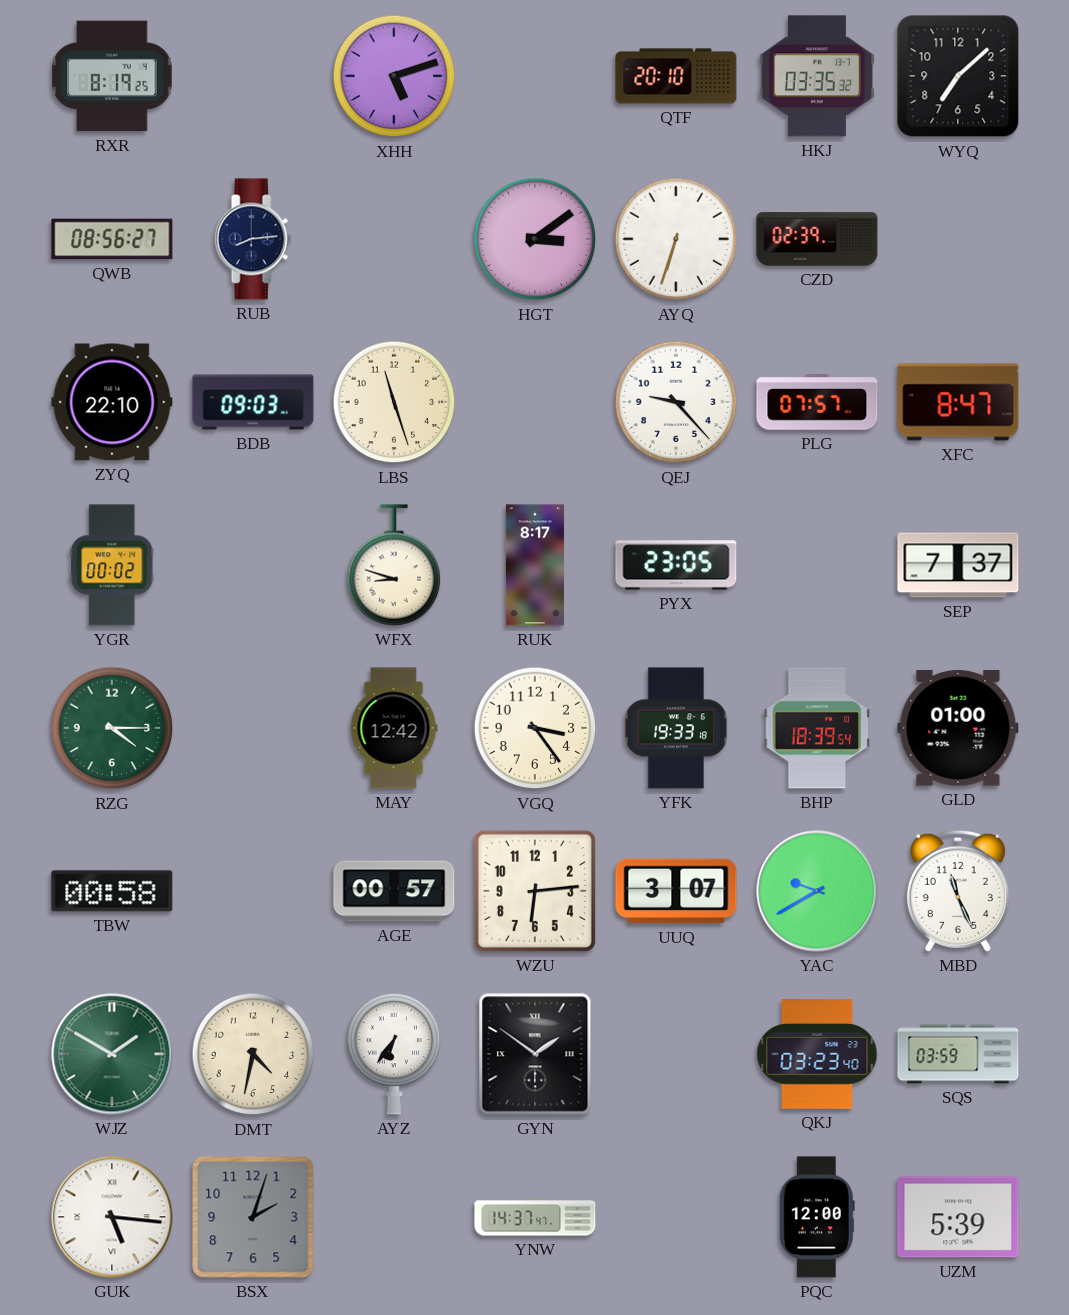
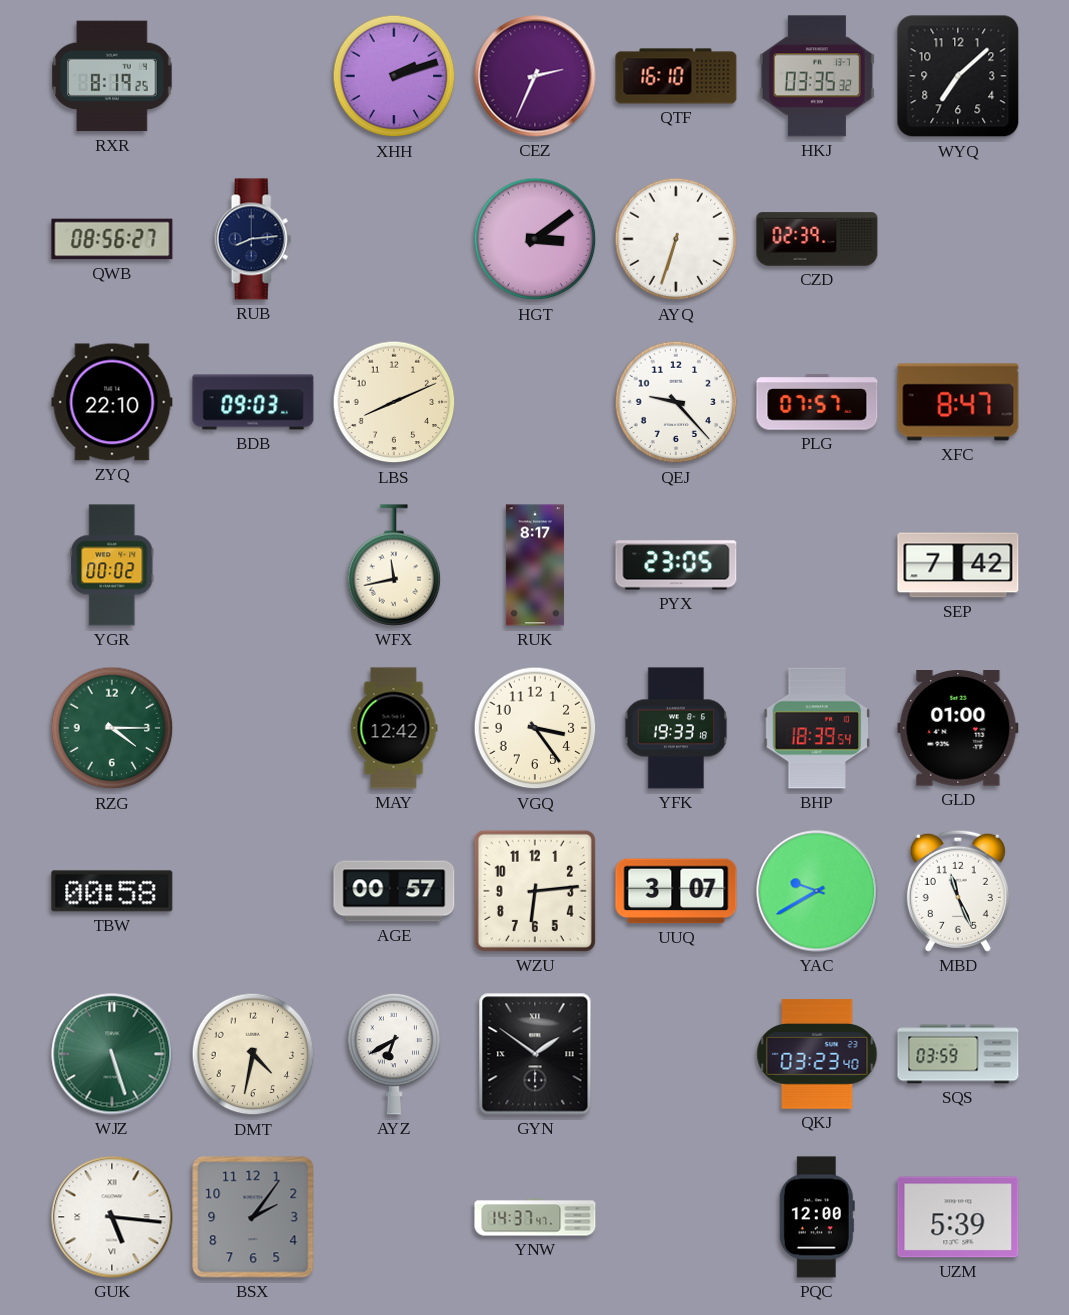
XHH: 5:12 -> 2:12 (394, 76)
CEZ: none -> 2:34 (535, 76)
QTF: 20:10 -> 16:10 (676, 76)
LBS: 11:27 -> 8:11 (394, 402)
WFX: 8:48 -> 11:43 (394, 565)
SEP: 7:37 -> 7:42 (958, 565)
WJZ: 1:50 -> 5:27 (112, 1054)
AYZ: 6:36 -> 6:40 (394, 1054)
BSX: 2:03 -> 2:06 (253, 1217)
